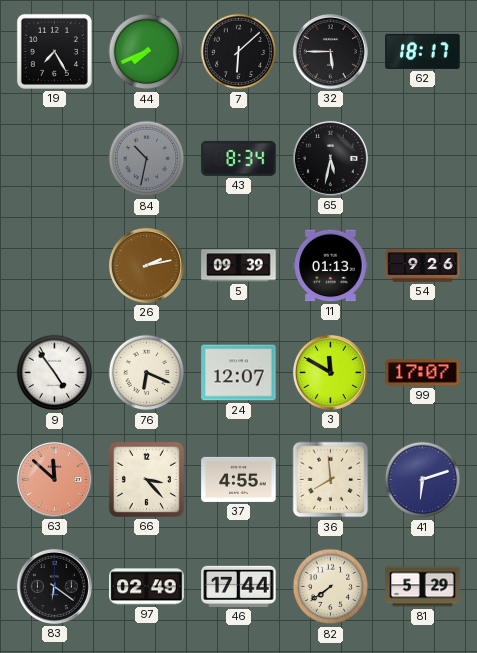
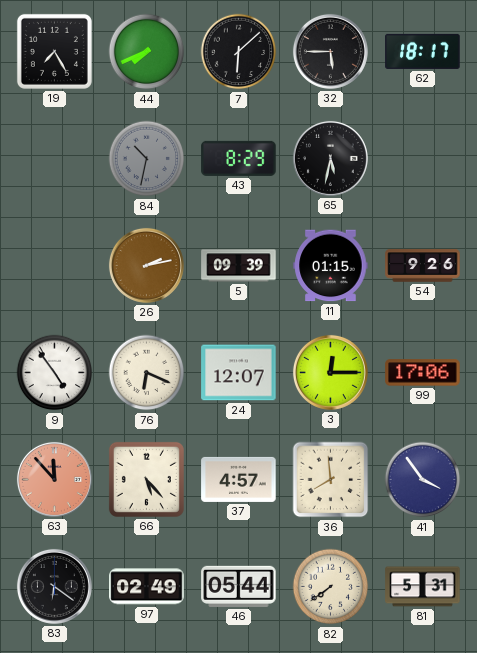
43: 8:34 -> 8:29 (239, 158)
11: 01:13 -> 01:15 (331, 266)
3: 11:50 -> 12:15 (330, 372)
99: 17:07 -> 17:06 (423, 373)
63: 11:52 -> 11:53 (54, 479)
66: 3:23 -> 5:23 (146, 479)
37: 4:55 -> 4:57 (239, 479)
41: 6:12 -> 3:54 (423, 480)
46: 17:44 -> 05:44 (239, 586)
81: 5:29 -> 5:31 (423, 587)
